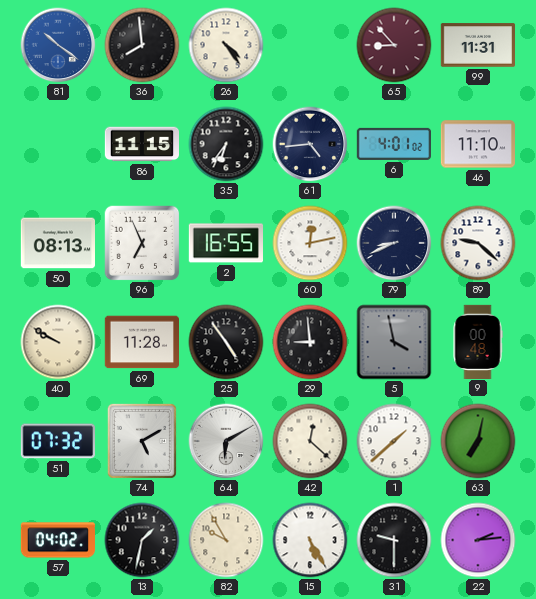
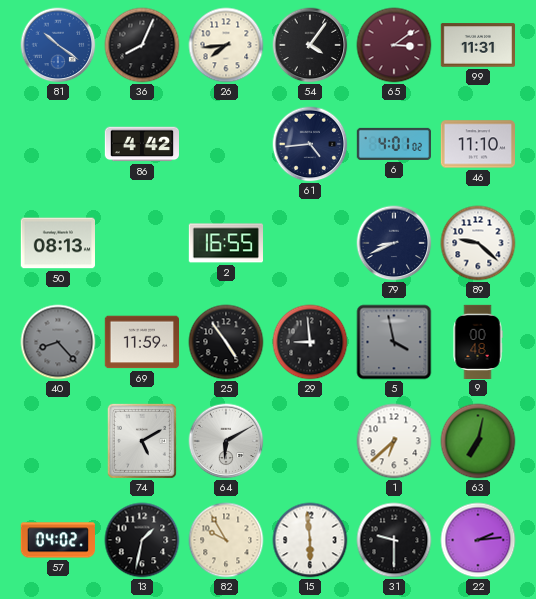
36: 7:59 -> 8:04 (142, 45)
26: 4:24 -> 7:44 (226, 45)
54: none -> 4:06 (310, 45)
65: 8:53 -> 3:09 (394, 45)
86: 11:15 -> 4:42 (141, 144)
35: 6:36 -> none (226, 144)
96: 6:56 -> none (142, 243)
60: 12:13 -> none (310, 243)
40: 9:50 -> 8:23 (58, 342)
40 dial: cream -> grey (58, 342)
69: 11:28 -> 11:59 (141, 342)
51: 07:32 -> none (57, 441)
42: 12:22 -> none (310, 441)
1: 1:38 -> 6:38 (394, 441)
15: 5:25 -> 5:59 (310, 540)
